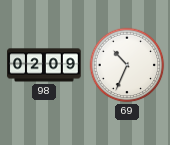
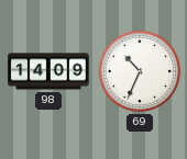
98: 02:09 -> 14:09 (48, 71)
